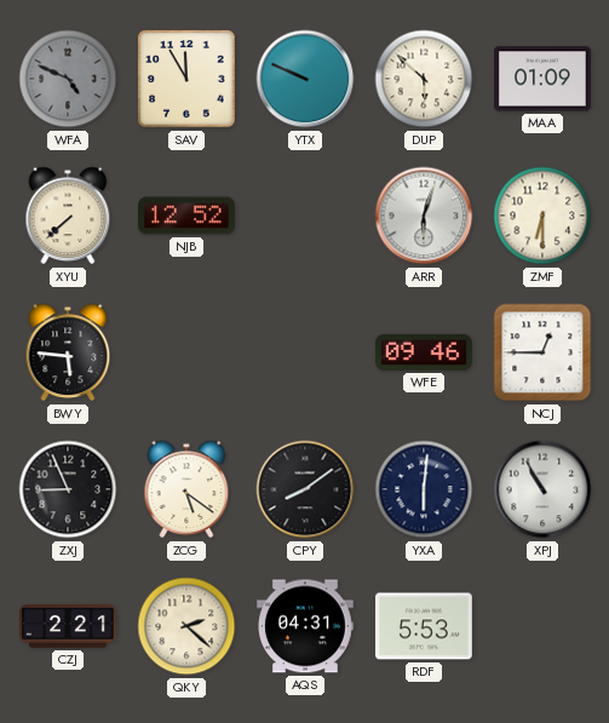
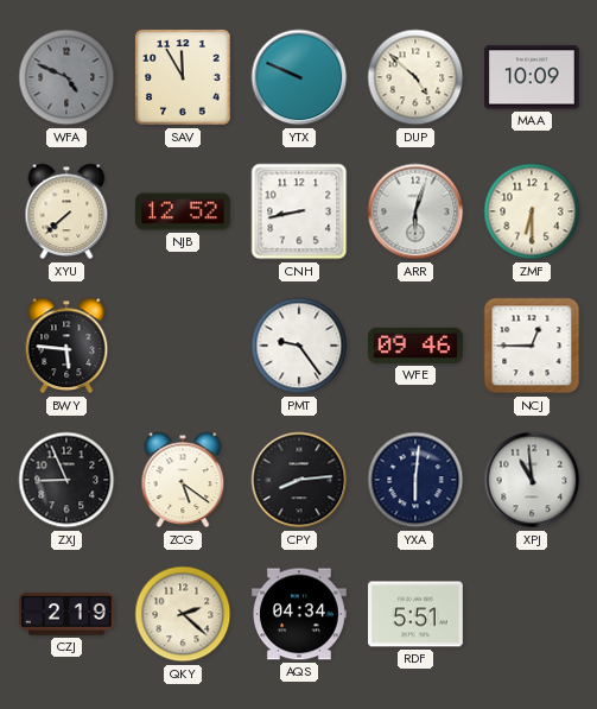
DUP: 5:52 -> 4:52 (415, 77)
MAA: 01:09 -> 10:09 (533, 77)
CNH: none -> 8:43 (299, 211)
PMT: none -> 9:24 (299, 346)
CPY: 8:09 -> 8:14 (299, 480)
XPJ: 10:55 -> 10:59 (532, 480)
CZJ: 2:21 -> 2:19 (68, 614)
AQS: 04:31 -> 04:34 (300, 614)
RDF: 5:53 -> 5:51 (417, 614)
